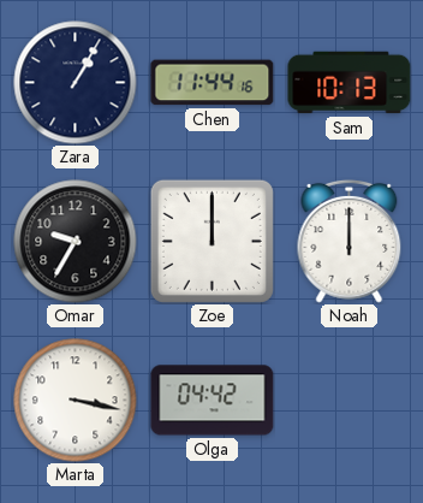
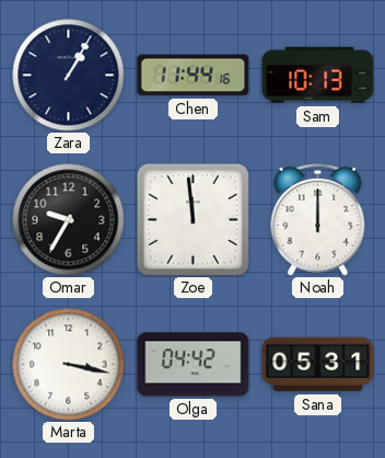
Zoe: 12:00 -> 11:59 (192, 219)
Sana: none -> 05:31 (318, 365)
